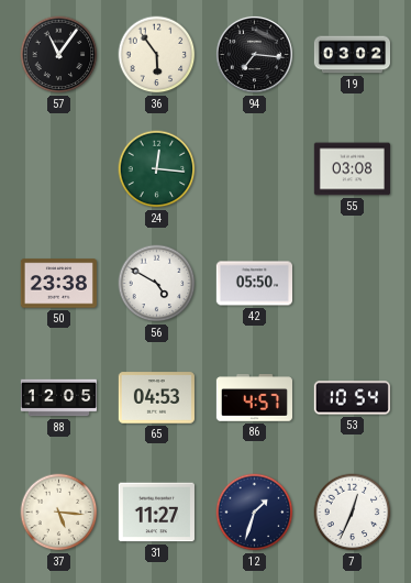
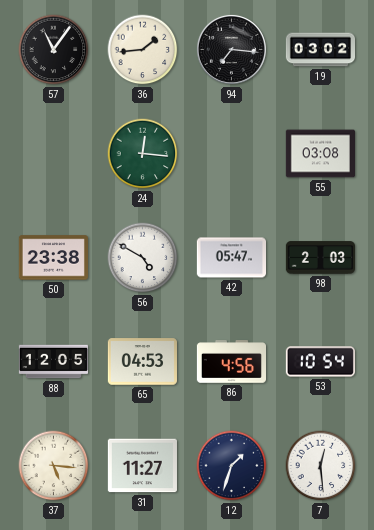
36: 5:54 -> 1:44 (143, 50)
42: 05:50 -> 05:47 (231, 258)
98: none -> 2:03 (320, 258)
86: 4:57 -> 4:56 (231, 362)
7: 12:34 -> 12:29 (321, 466)
